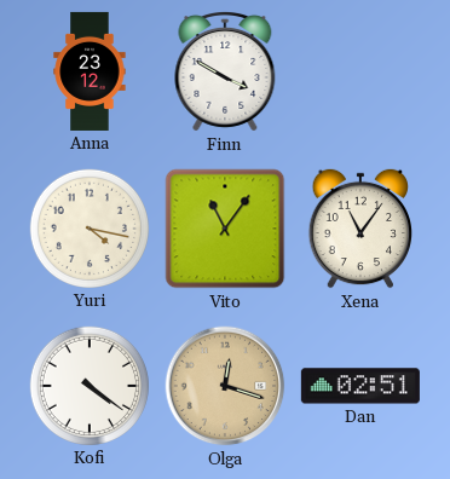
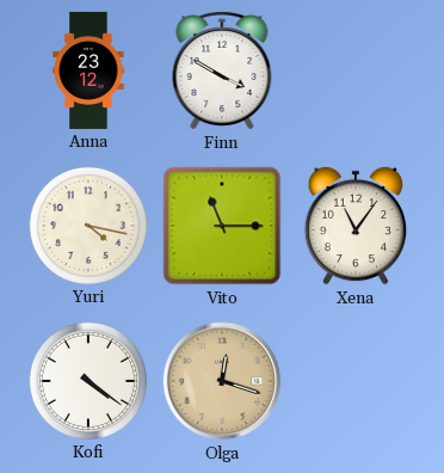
Vito: 11:06 -> 11:15 (222, 226)
Dan: 02:51 -> none (360, 386)
